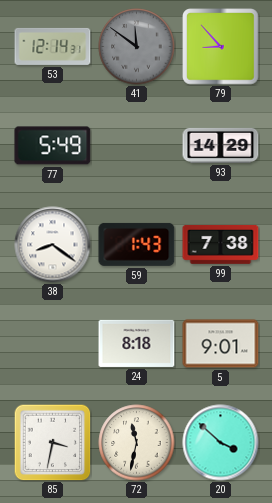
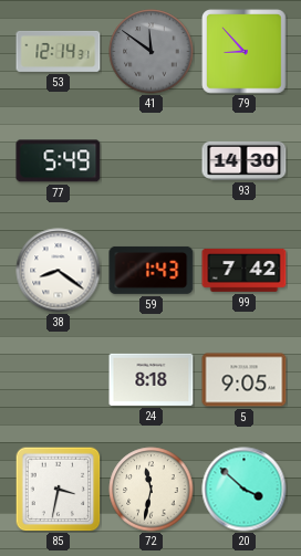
93: 14:29 -> 14:30 (245, 160)
99: 7:38 -> 7:42 (245, 270)
5: 9:01 -> 9:05 (245, 380)
